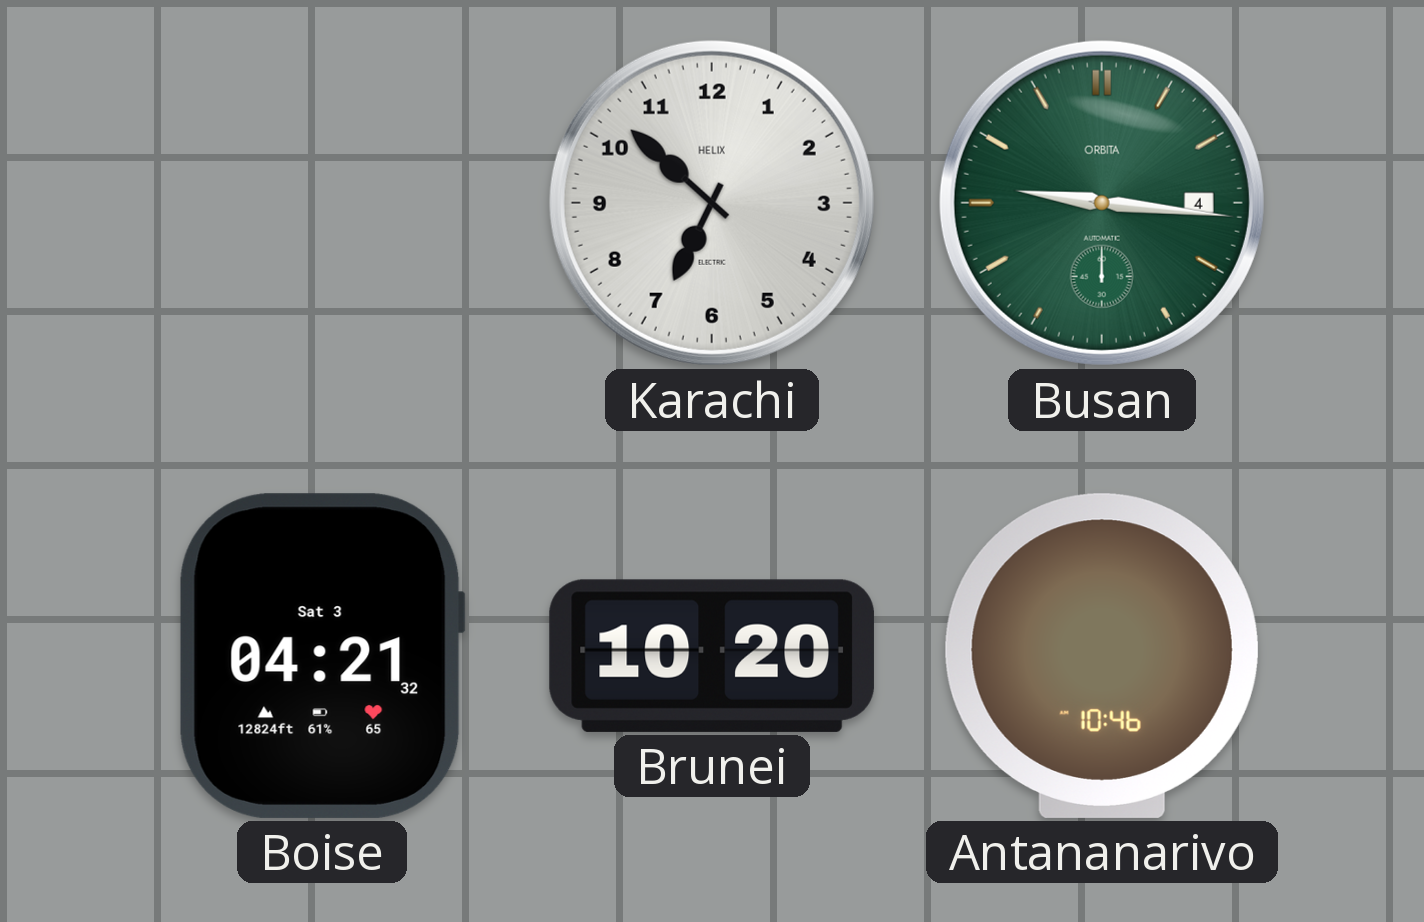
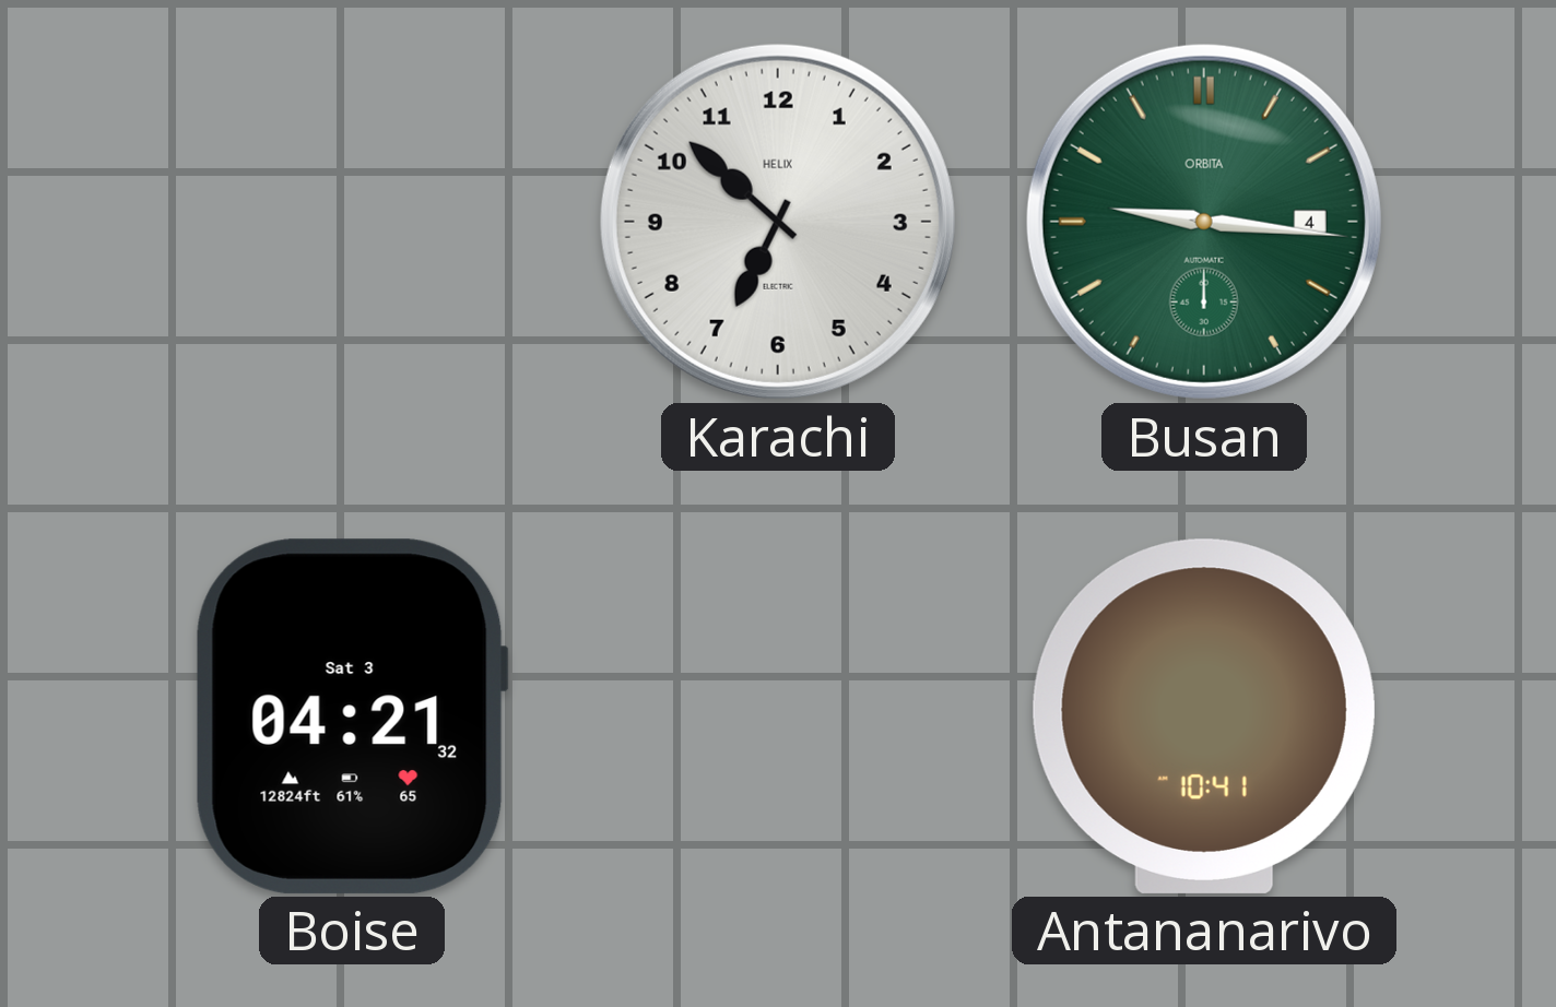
Brunei: 10:20 -> none (712, 656)
Antananarivo: 10:46 -> 10:41 (1204, 716)
